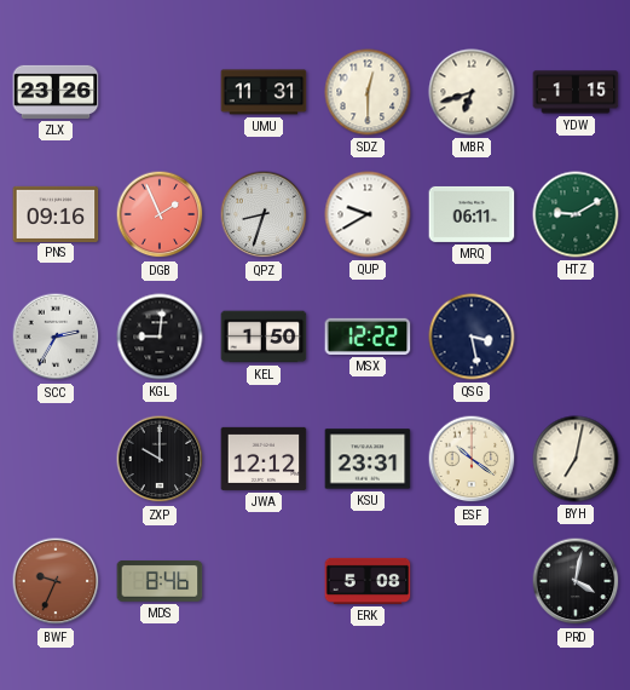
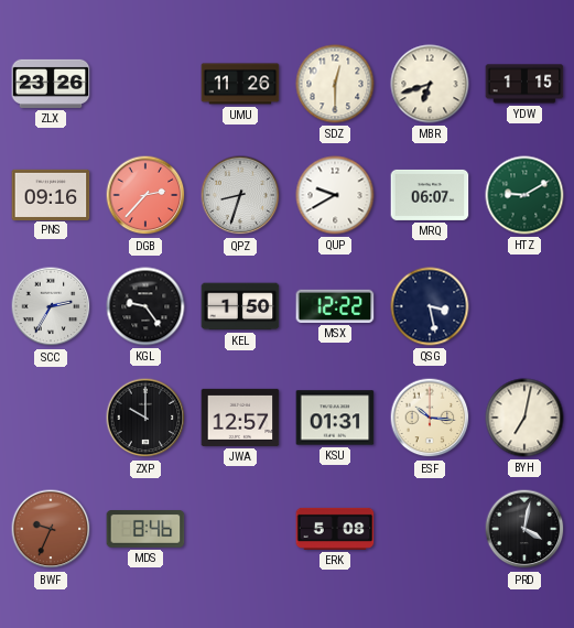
UMU: 11:31 -> 11:26 (240, 84)
DGB: 1:56 -> 2:37 (145, 195)
MRQ: 06:11 -> 06:07 (430, 195)
KGL: 9:01 -> 9:24 (145, 306)
JWA: 12:12 -> 12:57 (240, 418)
KSU: 23:31 -> 01:31 (335, 418)
ESF: 10:21 -> 10:16 (430, 418)
